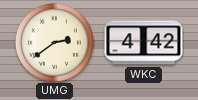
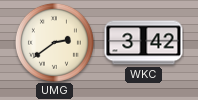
WKC: 4:42 -> 3:42 (144, 43)
